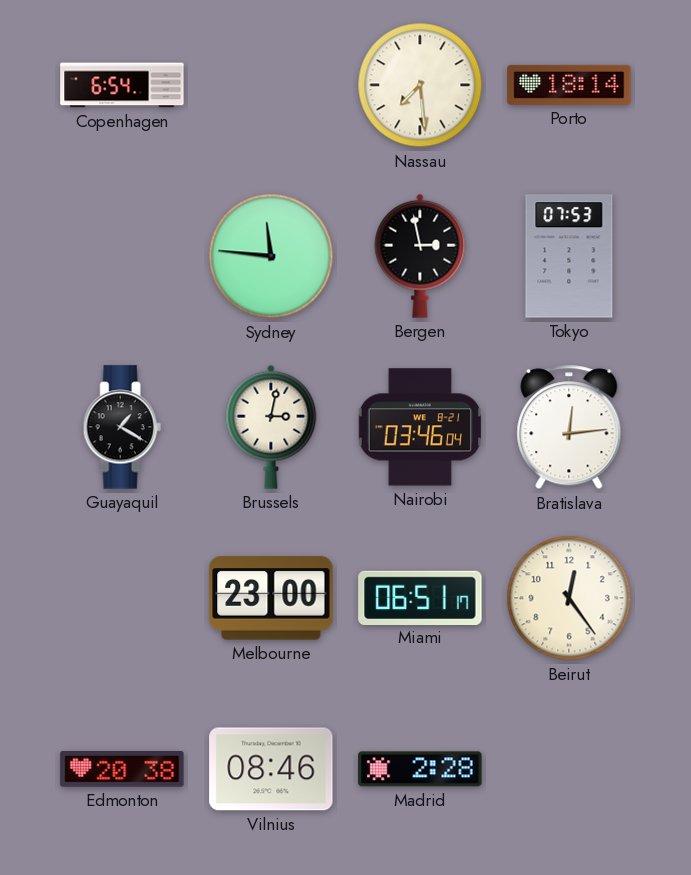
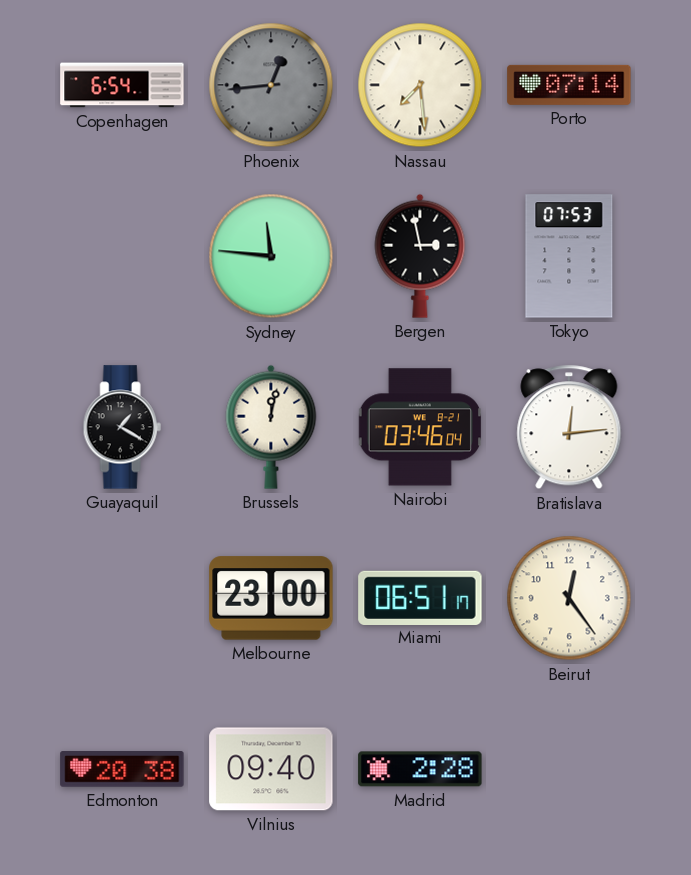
Phoenix: none -> 12:44 (271, 85)
Porto: 18:14 -> 07:14 (569, 85)
Brussels: 3:02 -> 12:02 (271, 427)
Vilnius: 08:46 -> 09:40 (271, 769)
